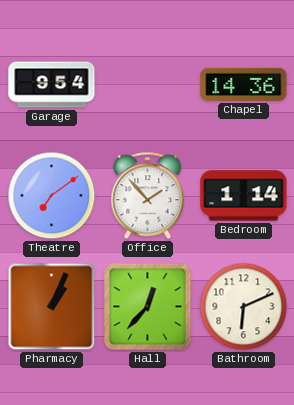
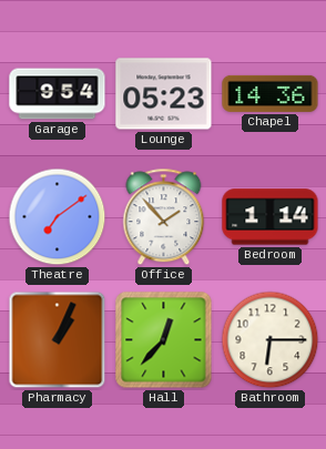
Lounge: none -> 05:23 (164, 94)
Bathroom: 6:11 -> 6:15 (271, 340)
